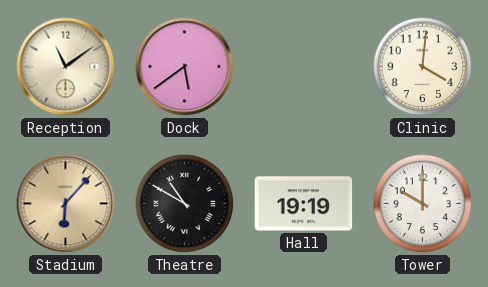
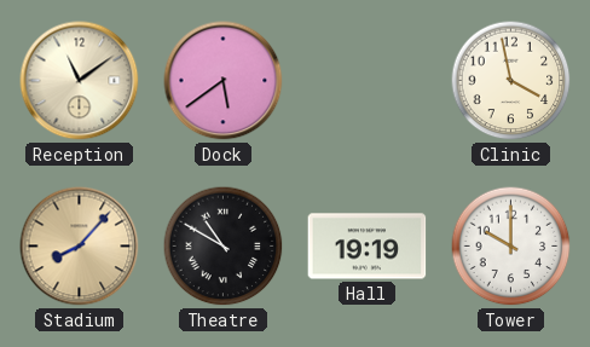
Clinic: 4:01 -> 3:58 (511, 81)
Stadium: 6:07 -> 8:07 (80, 247)
